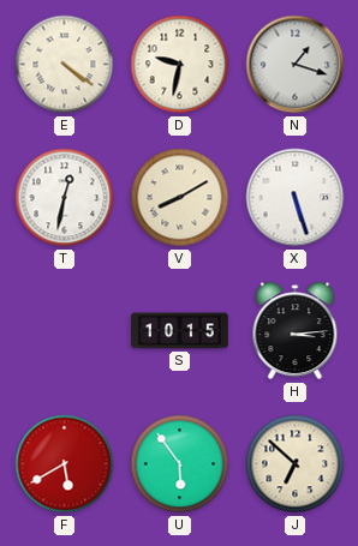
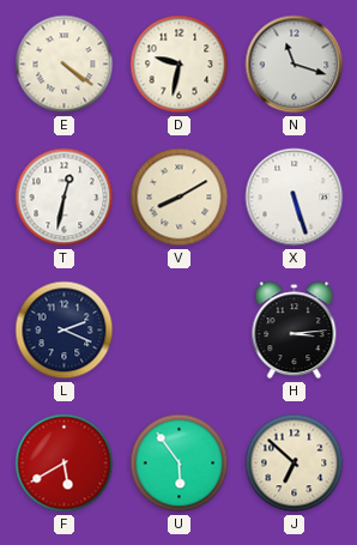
N: 1:18 -> 11:18 (295, 65)
L: none -> 2:19 (65, 331)
S: 10:15 -> none (180, 331)
